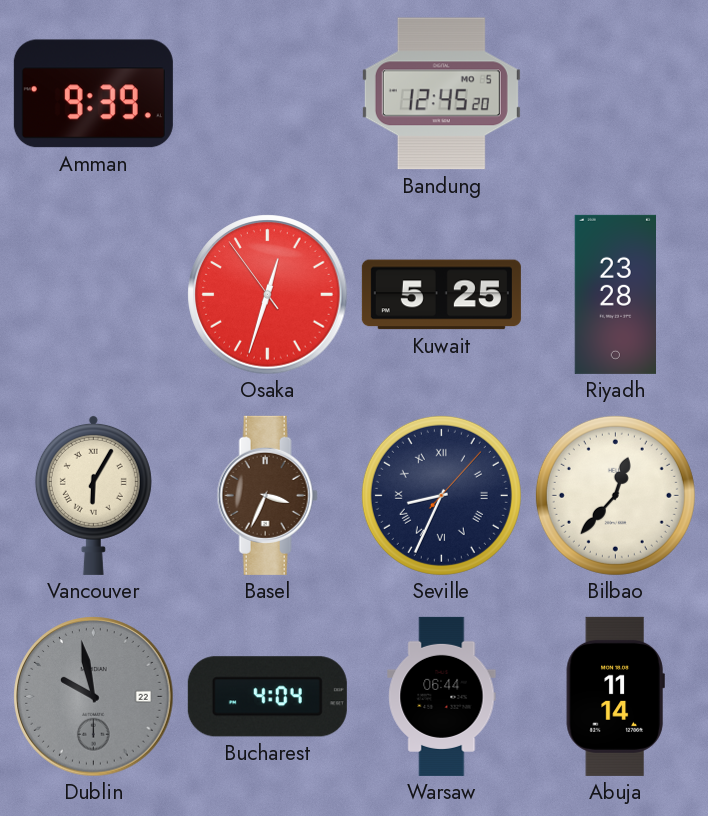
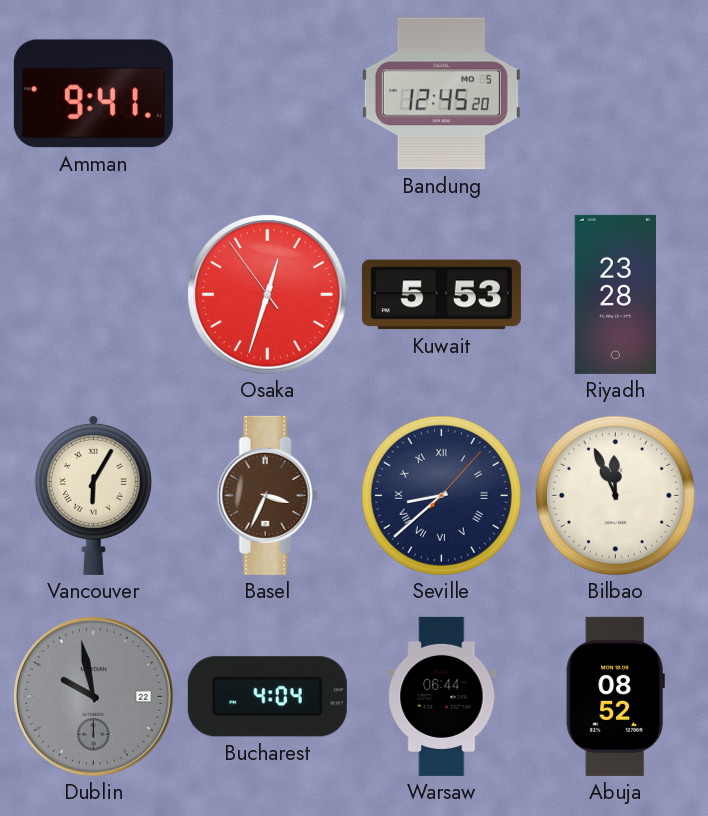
Amman: 9:39 -> 9:41 (93, 94)
Kuwait: 5:25 -> 5:53 (441, 295)
Seville: 8:34 -> 8:38 (441, 495)
Bilbao: 12:37 -> 11:56 (615, 495)
Abuja: 11:14 -> 08:52 (615, 696)
